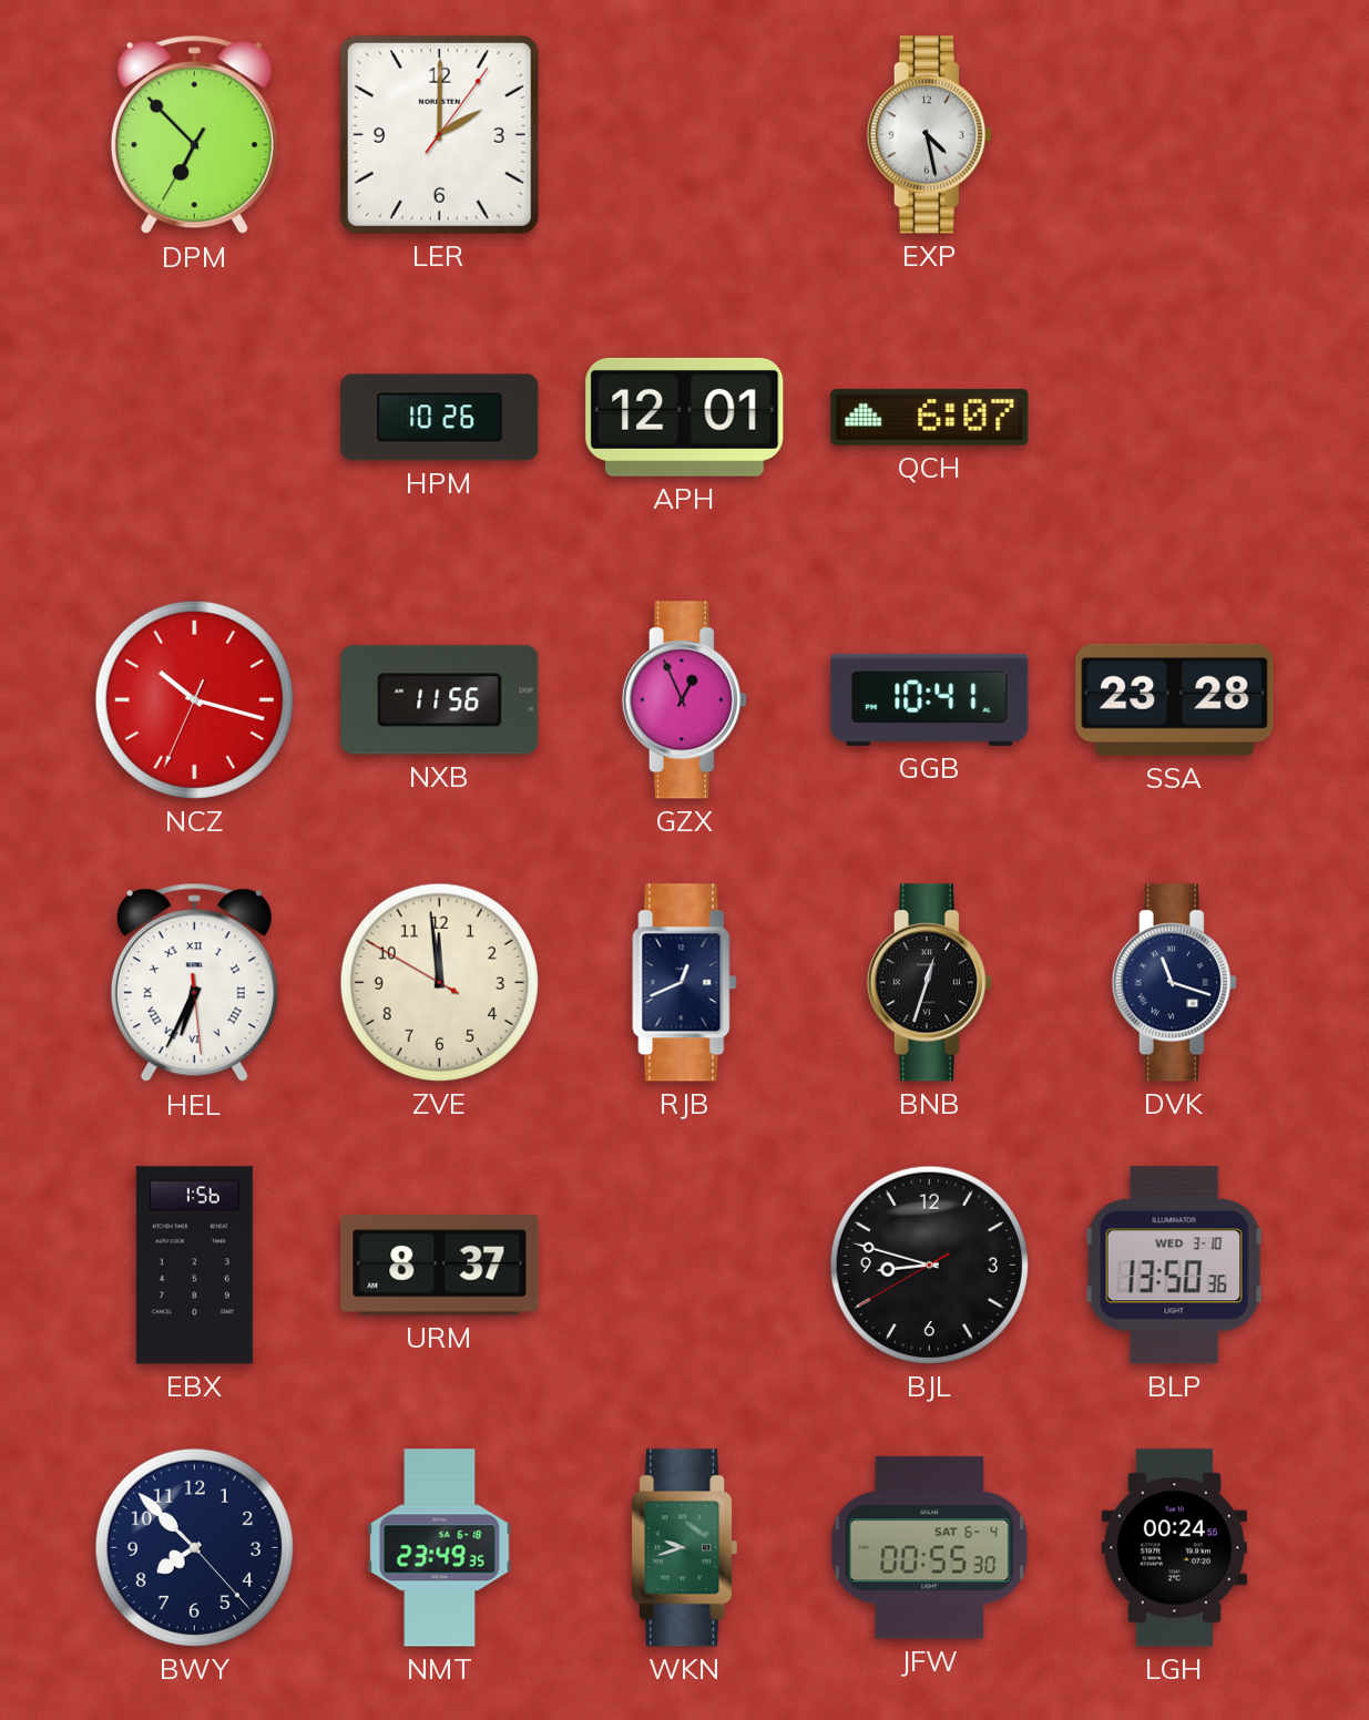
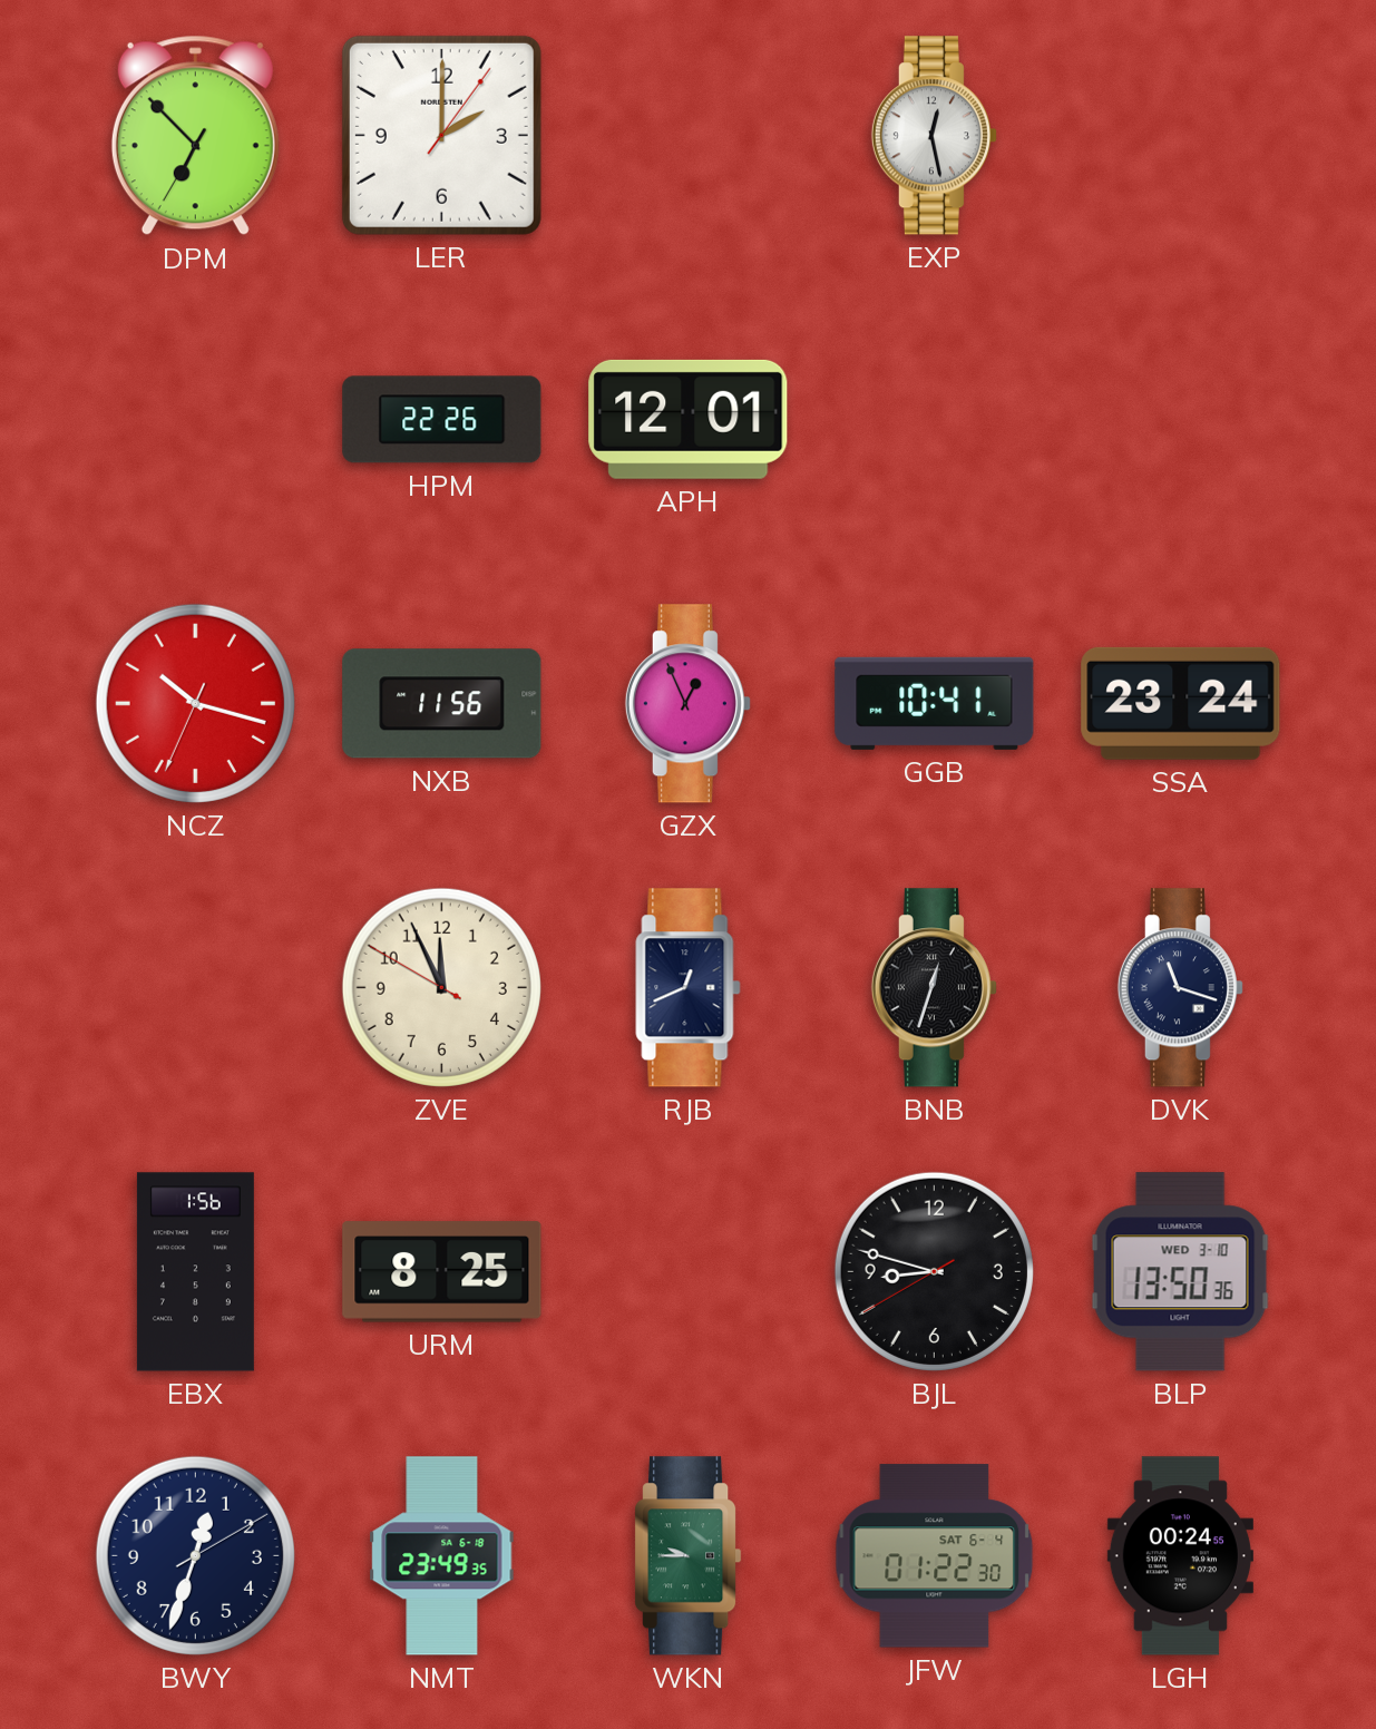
EXP: 4:28 -> 12:28 (934, 136)
HPM: 10:26 -> 22:26 (442, 420)
QCH: 6:07 -> none (930, 417)
SSA: 23:28 -> 23:24 (1181, 703)
HEL: 6:34 -> none (194, 983)
ZVE: 11:58 -> 11:55 (441, 987)
URM: 8:37 -> 8:25 (442, 1272)
BWY: 7:52 -> 12:33 (195, 1555)
WKN: 9:42 -> 9:45 (689, 1556)
JFW: 00:55 -> 01:22 (935, 1556)
